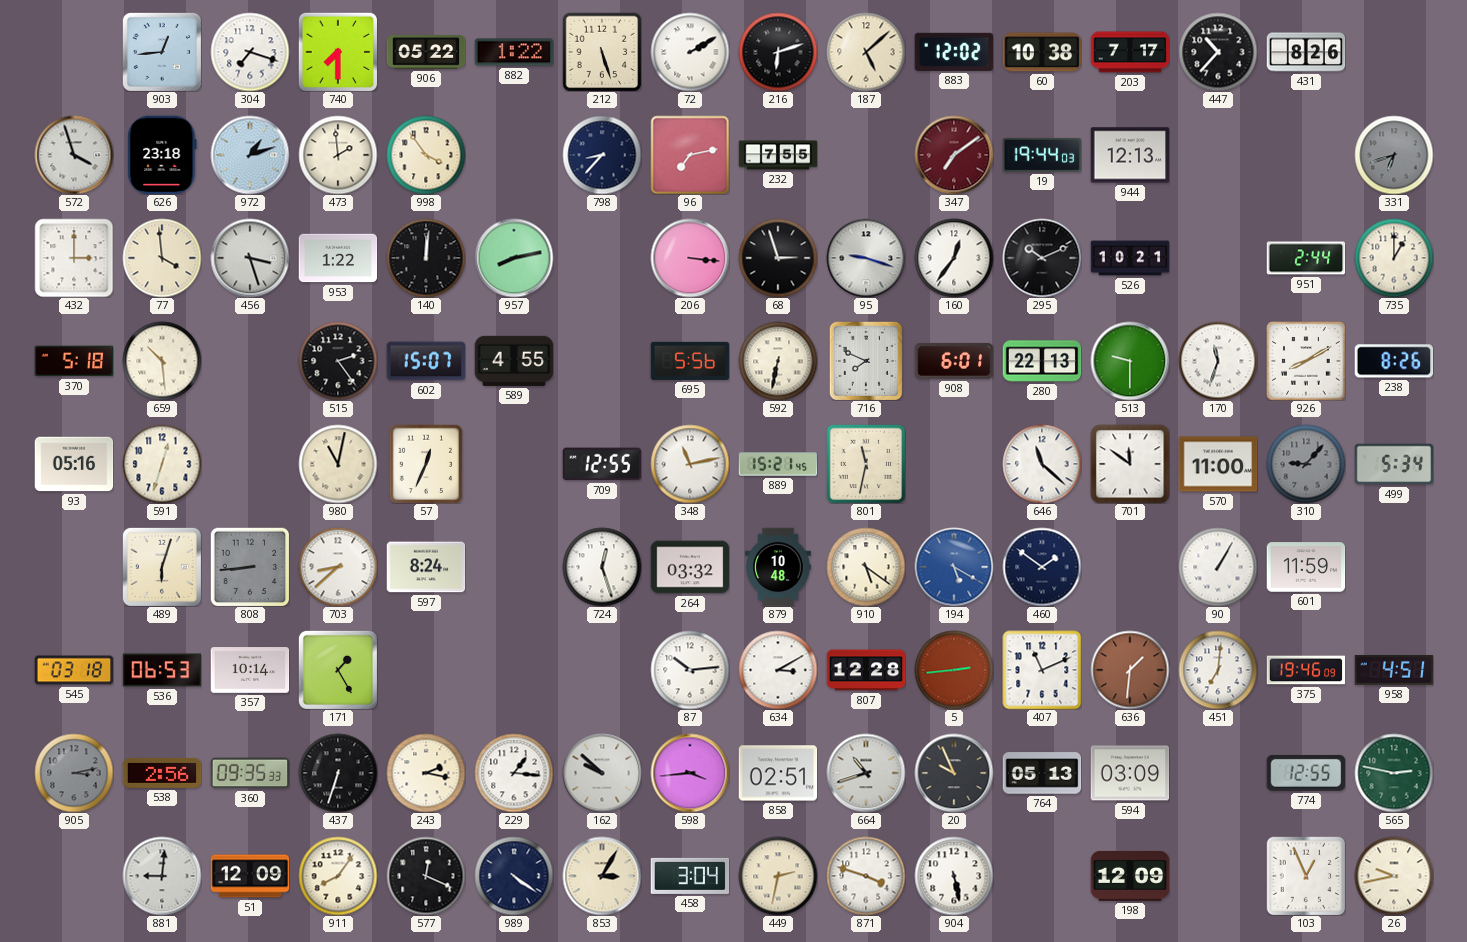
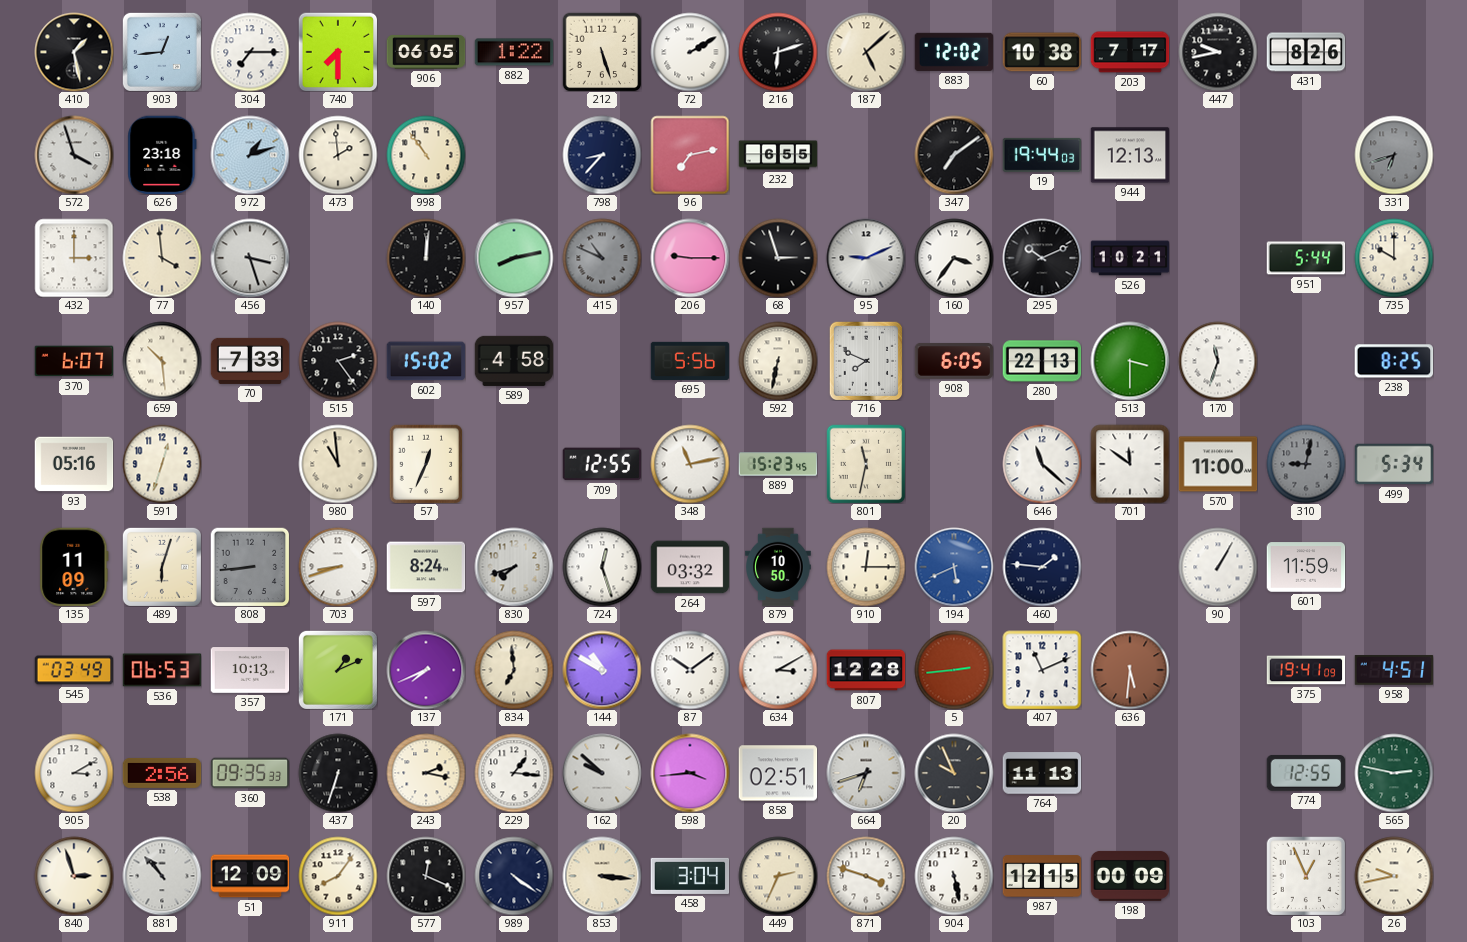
410: none -> 1:28 (74, 52)
304: 7:18 -> 7:15 (250, 52)
906: 05:22 -> 06:05 (426, 53)
447: 10:37 -> 9:43 (1218, 52)
998: 3:54 -> 10:54 (426, 155)
232: 7:55 -> 6:55 (778, 155)
347 dial: burgundy -> black (954, 155)
953: 1:22 -> none (338, 258)
415: none -> 10:49 (602, 258)
206: 3:16 -> 9:15 (690, 258)
95: 9:18 -> 9:11 (866, 258)
160: 12:36 -> 3:36 (954, 258)
951: 2:44 -> 5:44 (1306, 258)
735: 1:00 -> 10:00 (1394, 258)
370: 5:18 -> 6:07 (74, 361)
70: none -> 7:33 (250, 361)
602: 15:07 -> 15:02 (426, 361)
589: 4:55 -> 4:58 (514, 361)
908: 6:01 -> 6:05 (954, 361)
513: 9:30 -> 3:30 (1130, 361)
926: 8:10 -> none (1306, 361)
238: 8:26 -> 8:25 (1394, 361)
980: 11:02 -> 10:59 (338, 464)
889: 15:21 -> 15:23 (778, 464)
310: 9:07 -> 9:02 (1306, 464)
135: none -> 11:09 (74, 567)
703: 8:38 -> 8:42 (338, 567)
830: none -> 7:42 (514, 567)
879: 10:48 -> 10:50 (778, 567)
910: 5:21 -> 12:15 (866, 567)
194: 5:20 -> 5:41 (954, 567)
460: 1:51 -> 1:46 (1042, 567)
545: 03:18 -> 03:49 (74, 670)
357: 10:14 -> 10:13 (250, 670)
171: 1:25 -> 1:11 (338, 670)
137: none -> 7:41 (426, 670)
834: none -> 6:59 (514, 670)
144: none -> 10:50 (602, 670)
87: 10:14 -> 10:09 (690, 670)
636: 1:31 -> 5:31 (1130, 670)
451: 7:01 -> none (1218, 670)
375: 19:46 -> 19:41 (1306, 670)
905: 3:13 -> 3:10 (74, 773)
905 dial: grey -> white (74, 773)
664: 10:42 -> 6:42 (866, 773)
764: 05:13 -> 11:13 (1042, 773)
594: 03:09 -> none (1130, 773)
840: none -> 2:57 (74, 876)
881: 9:01 -> 10:53 (162, 876)
853: 3:05 -> 3:16 (602, 876)
449: 2:32 -> 2:34 (778, 876)
987: none -> 12:15 (1042, 876)
198: 12:09 -> 00:09 (1130, 876)
